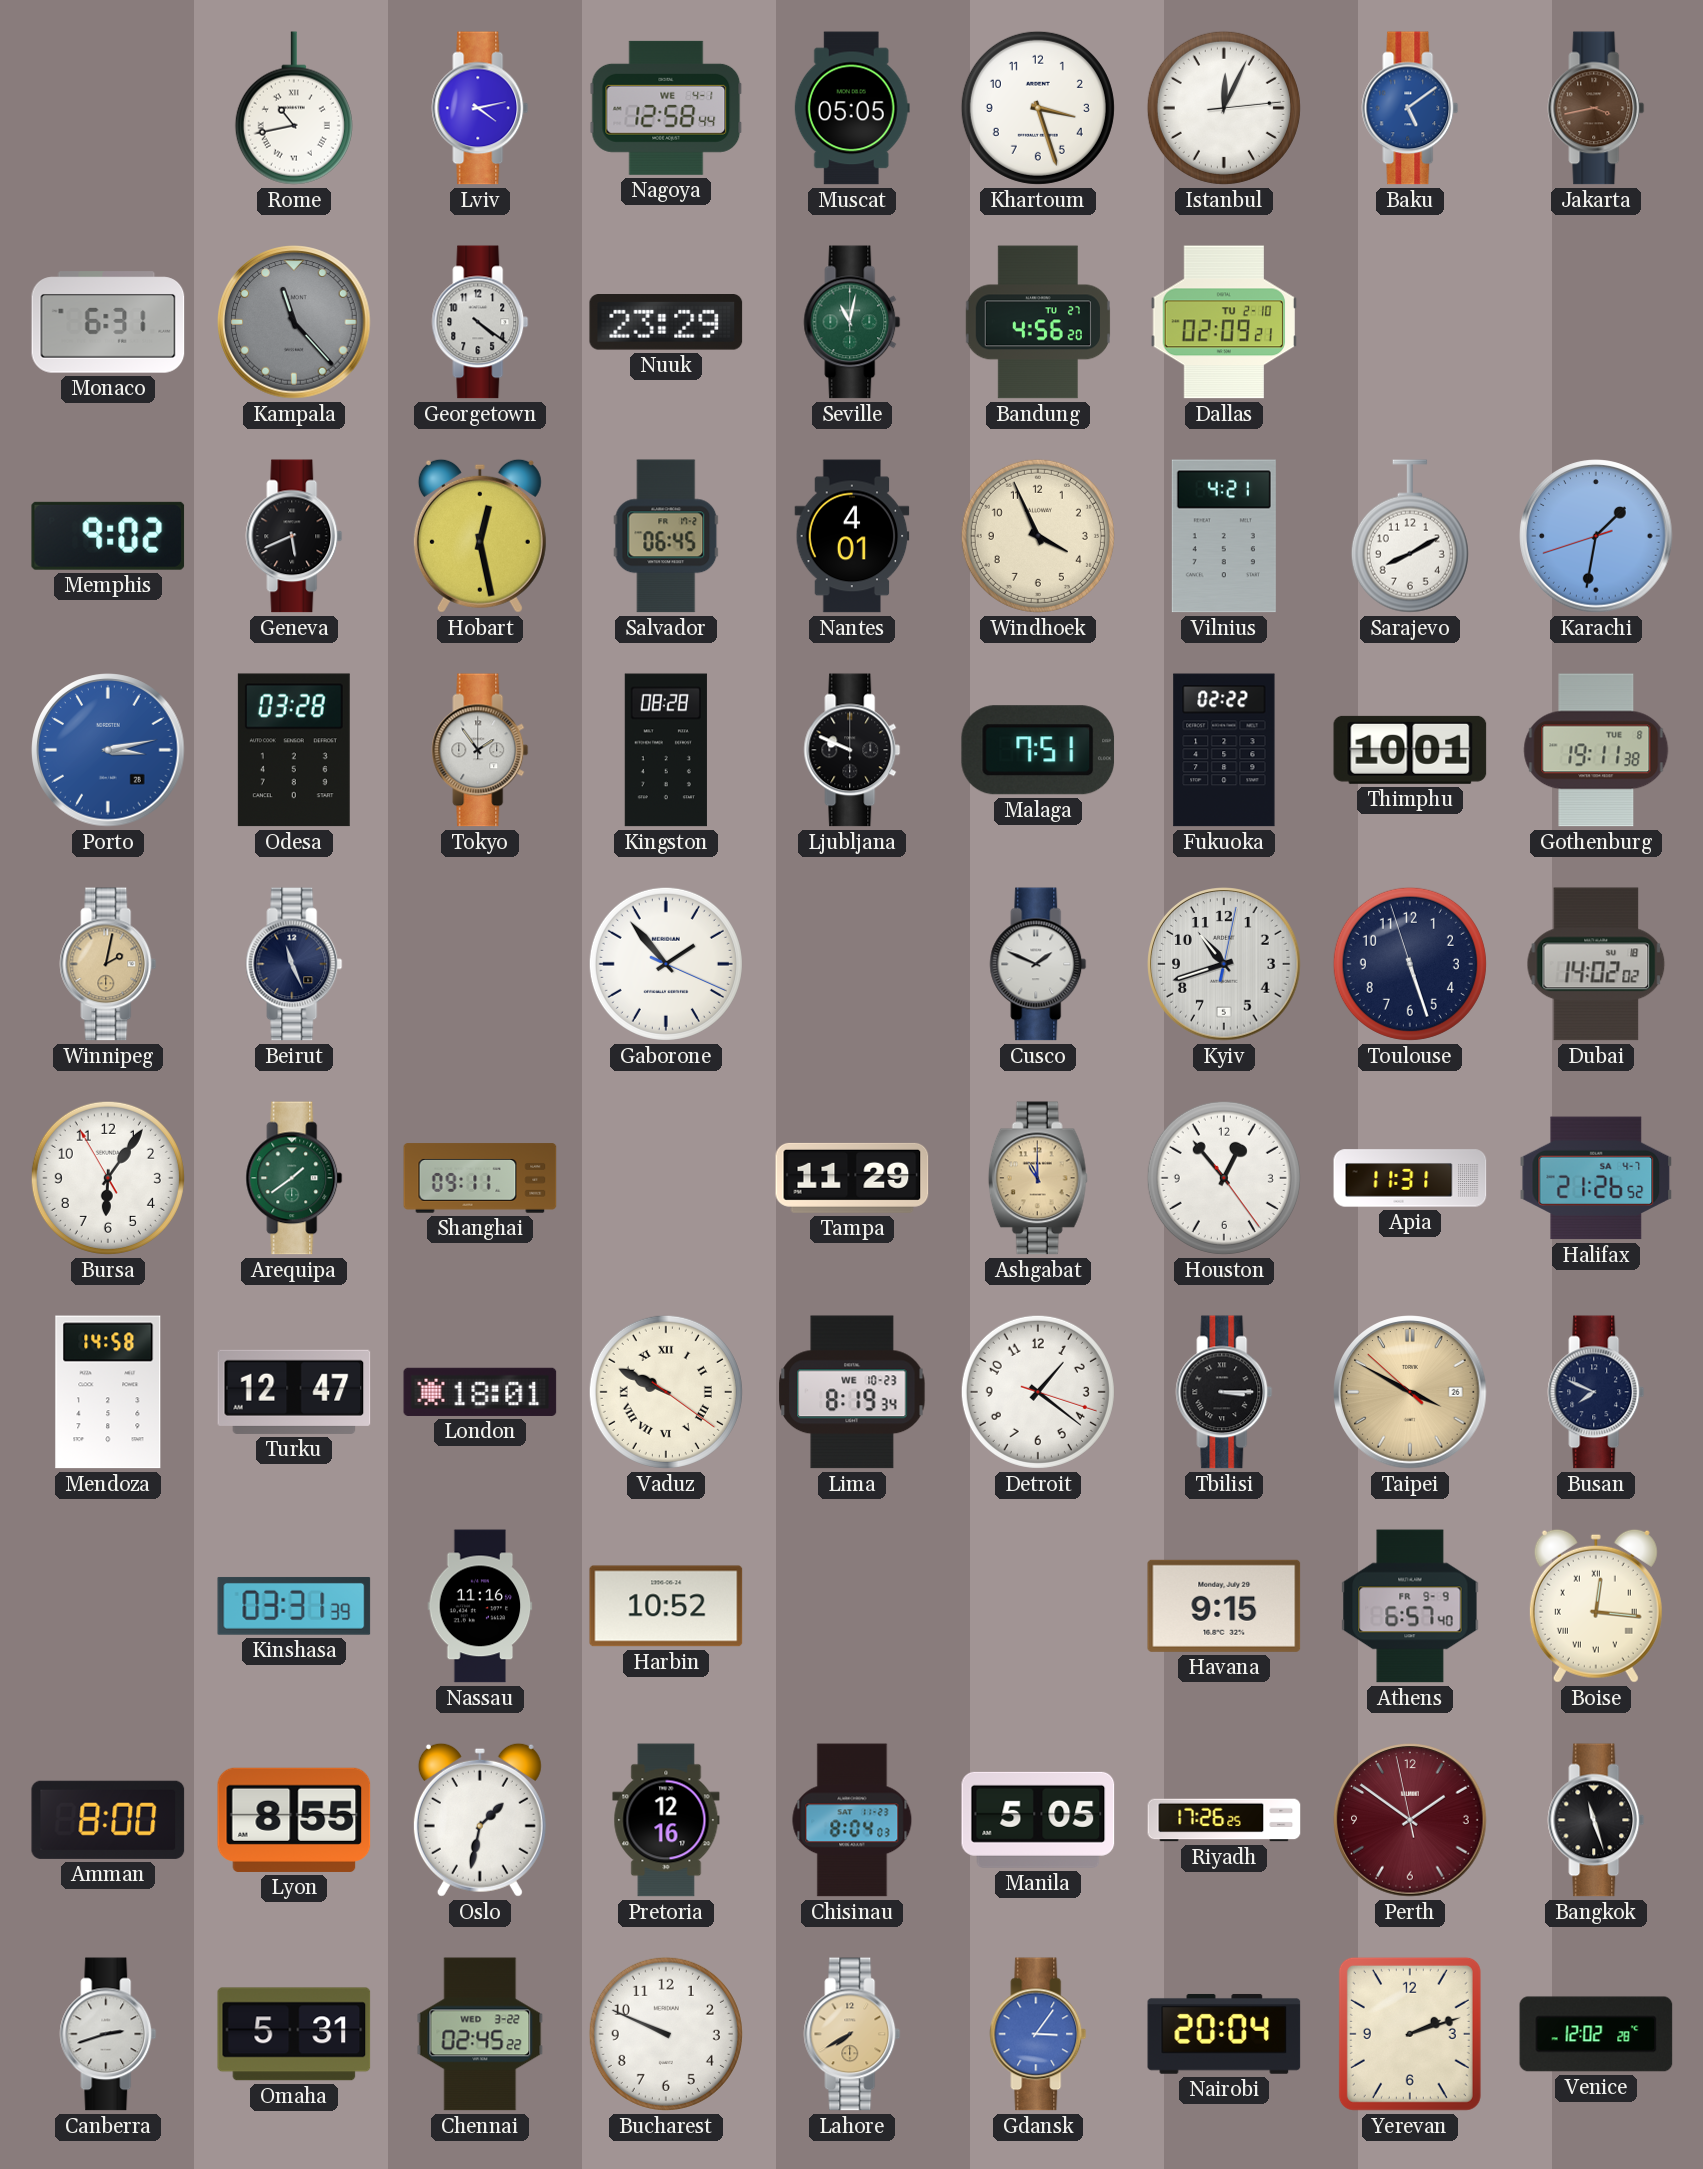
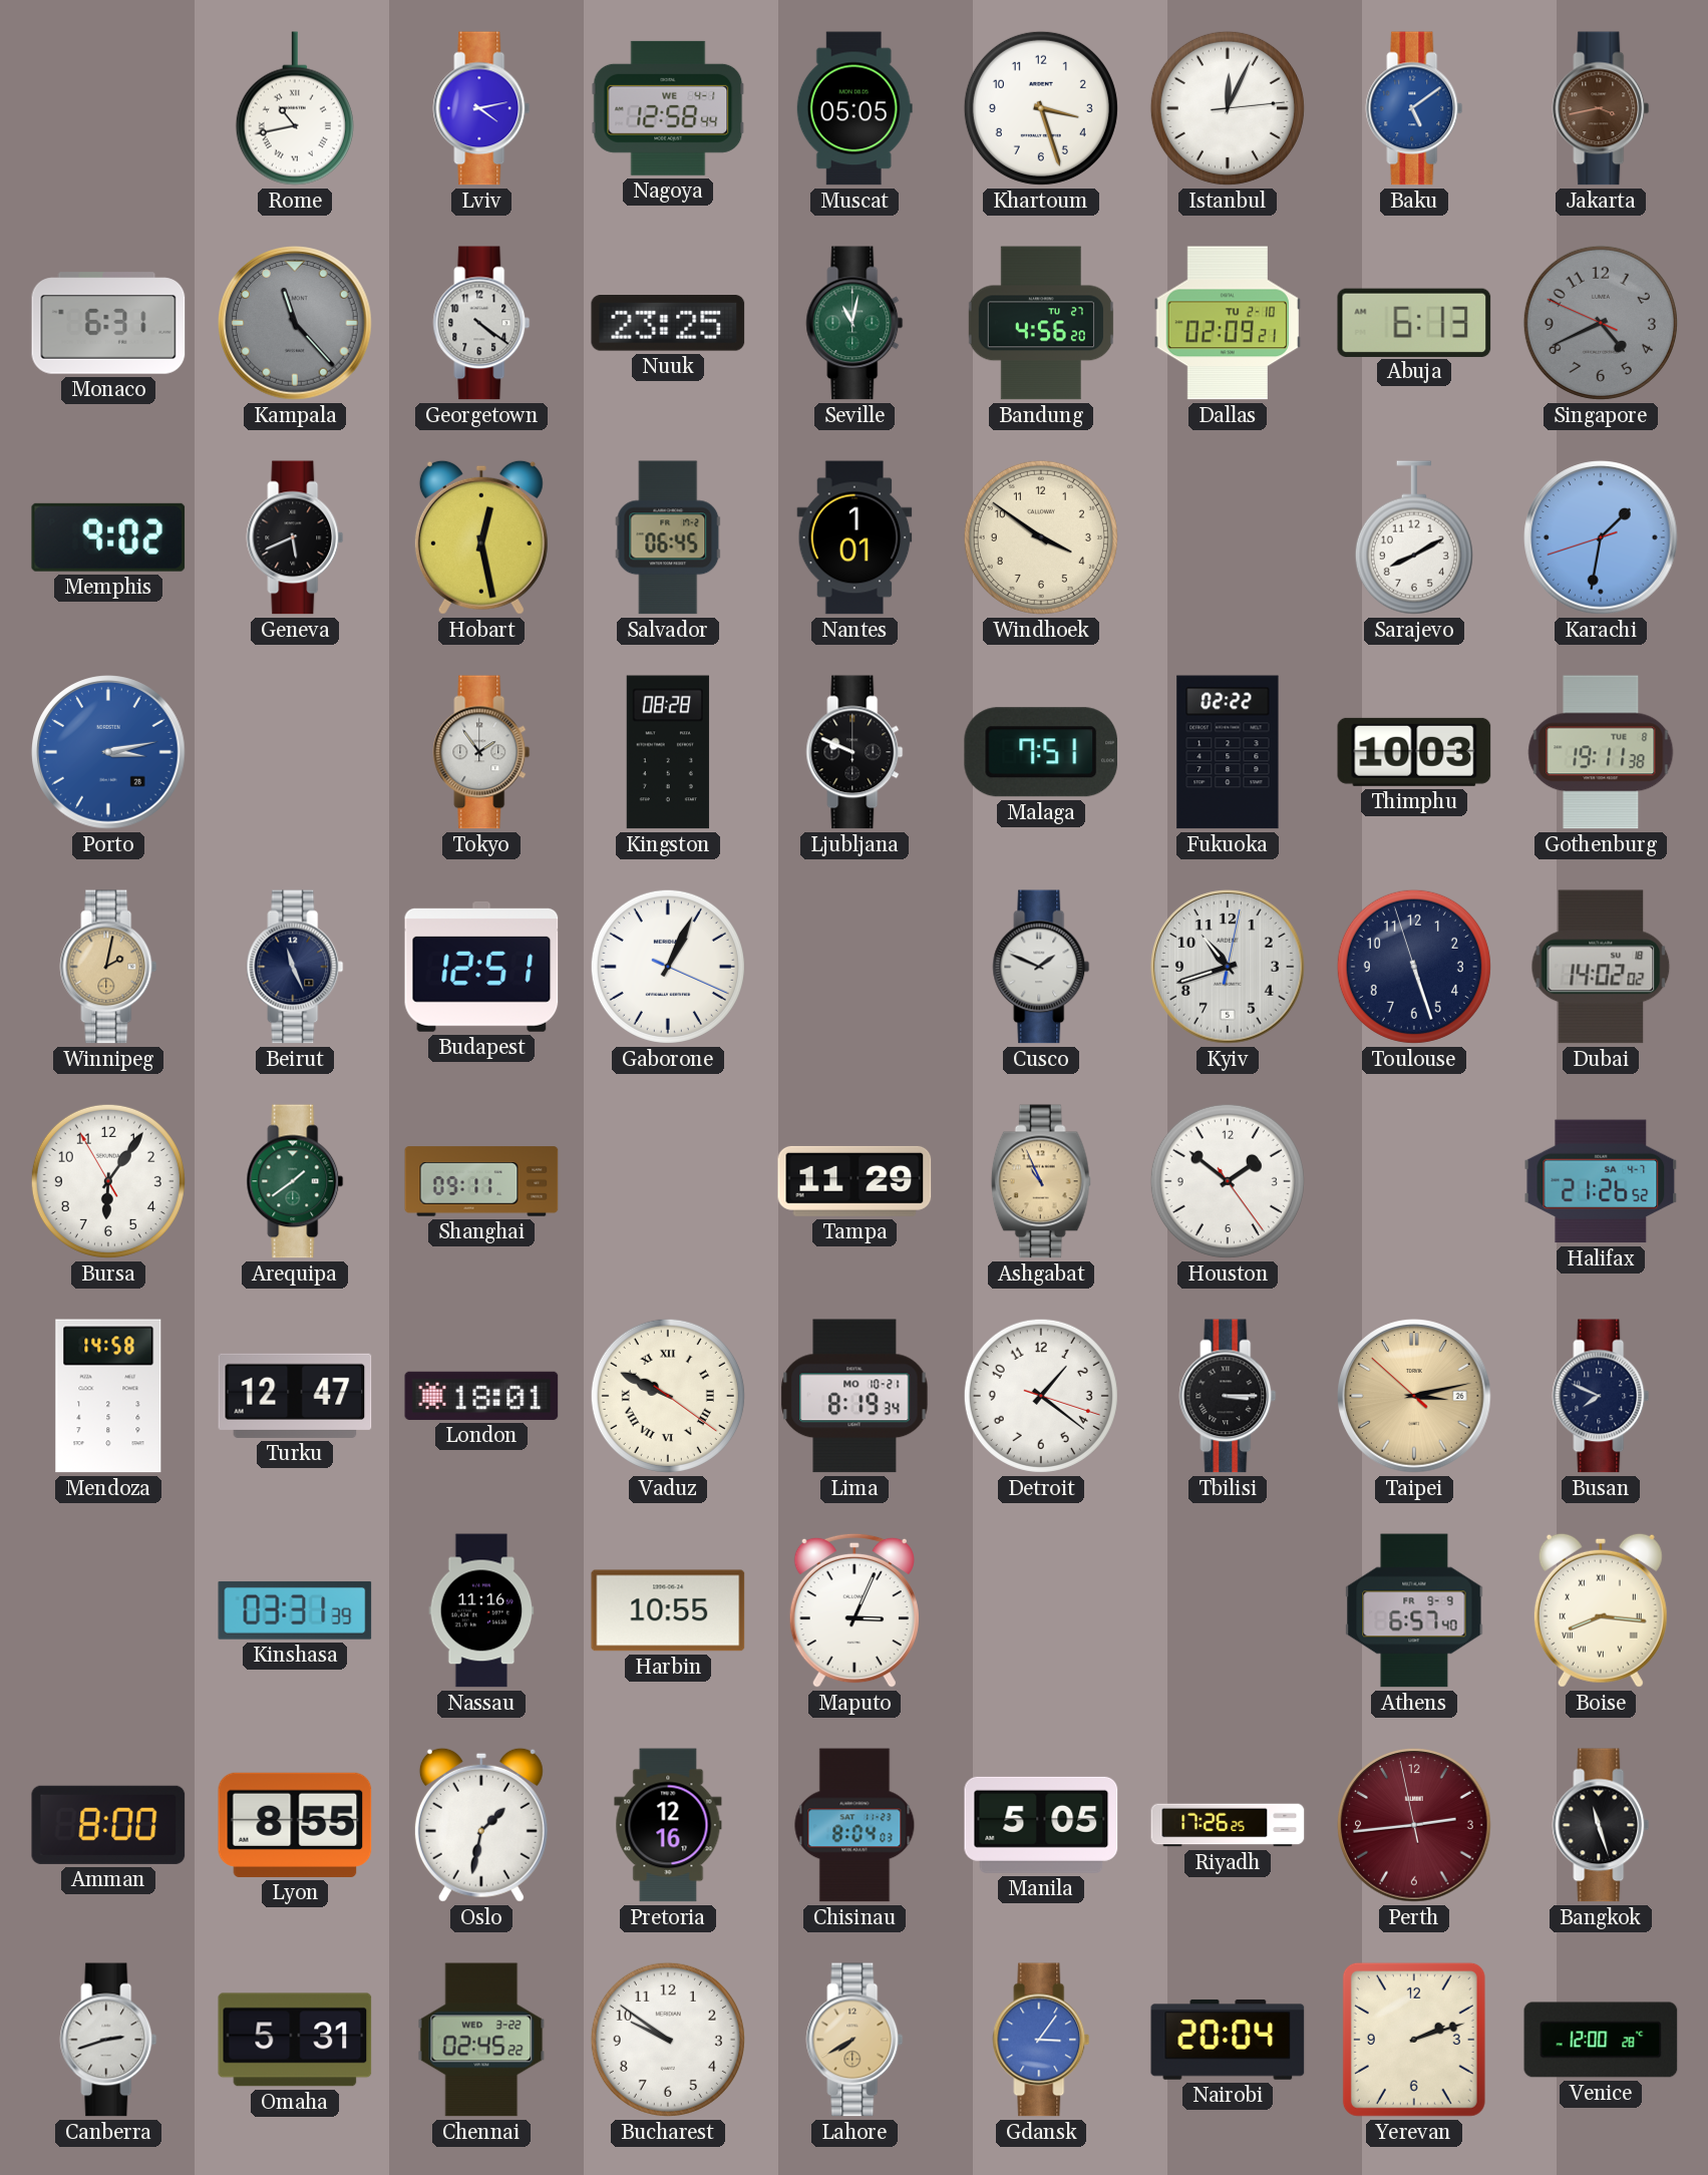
Nuuk: 23:29 -> 23:25 (668, 324)
Abuja: none -> 6:13 (1414, 322)
Singapore: none -> 4:40 (1601, 323)
Nantes: 4:01 -> 1:01 (855, 537)
Windhoek: 3:56 -> 3:51 (1041, 537)
Vilnius: 4:21 -> none (1224, 536)
Odesa: 03:28 -> none (294, 750)
Thimphu: 10:01 -> 10:03 (1414, 752)
Budapest: none -> 12:51 (481, 967)
Gaborone: 1:53 -> 1:04 (668, 967)
Ashgabat: 11:00 -> 10:56 (1041, 1181)
Houston: 12:53 -> 1:51 (1228, 1181)
Apia: 11:31 -> none (1410, 1178)
Lima date: WE 10-23 -> MO 10-21 (855, 1396)
Taipei: 3:49 -> 3:12 (1414, 1396)
Harbin: 10:52 -> 10:55 (668, 1610)
Maputo: none -> 3:04 (855, 1610)
Havana: 9:15 -> none (1224, 1606)
Boise: 12:16 -> 8:16 (1601, 1610)
Perth: 1:50 -> 2:43 (1414, 1825)
Bucharest: 9:49 -> 9:51 (668, 2040)
Venice: 12:02 -> 12:00 (1601, 2040)
